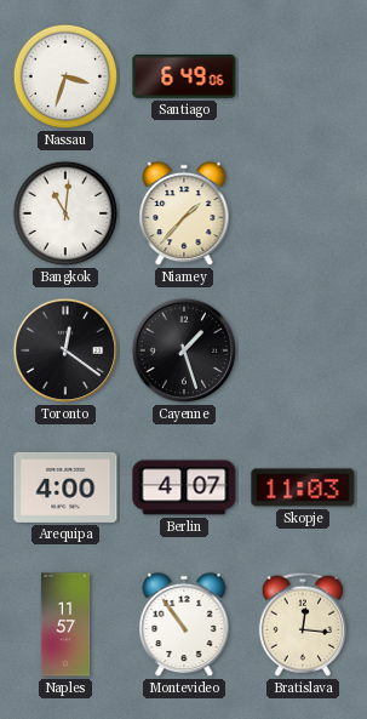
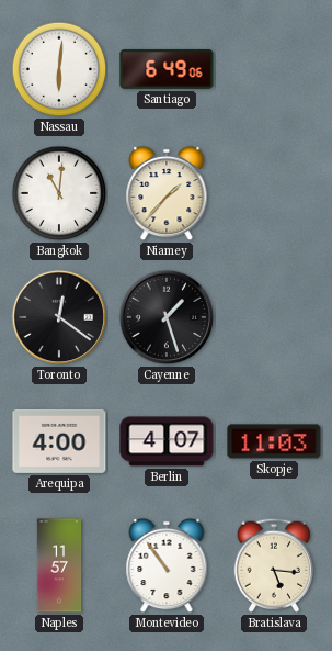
Nassau: 3:33 -> 6:01 (59, 69)
Bratislava: 12:16 -> 5:16 (273, 565)
